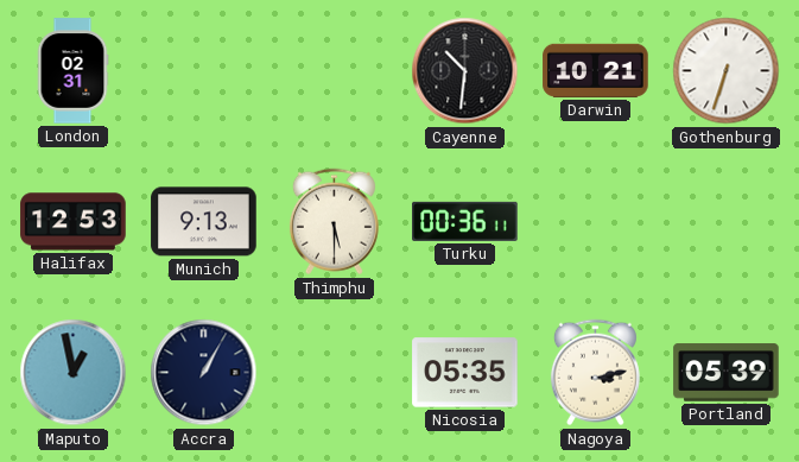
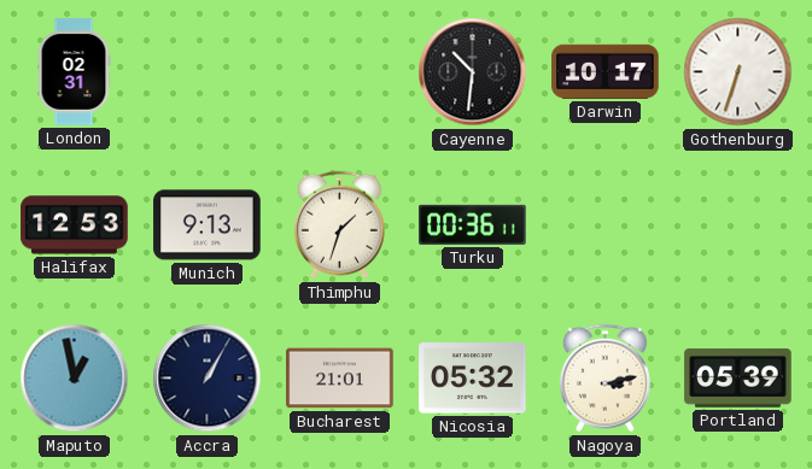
Darwin: 10:21 -> 10:17 (606, 71)
Thimphu: 5:30 -> 1:33 (339, 225)
Bucharest: none -> 21:01 (340, 379)
Nicosia: 05:35 -> 05:32 (473, 379)
